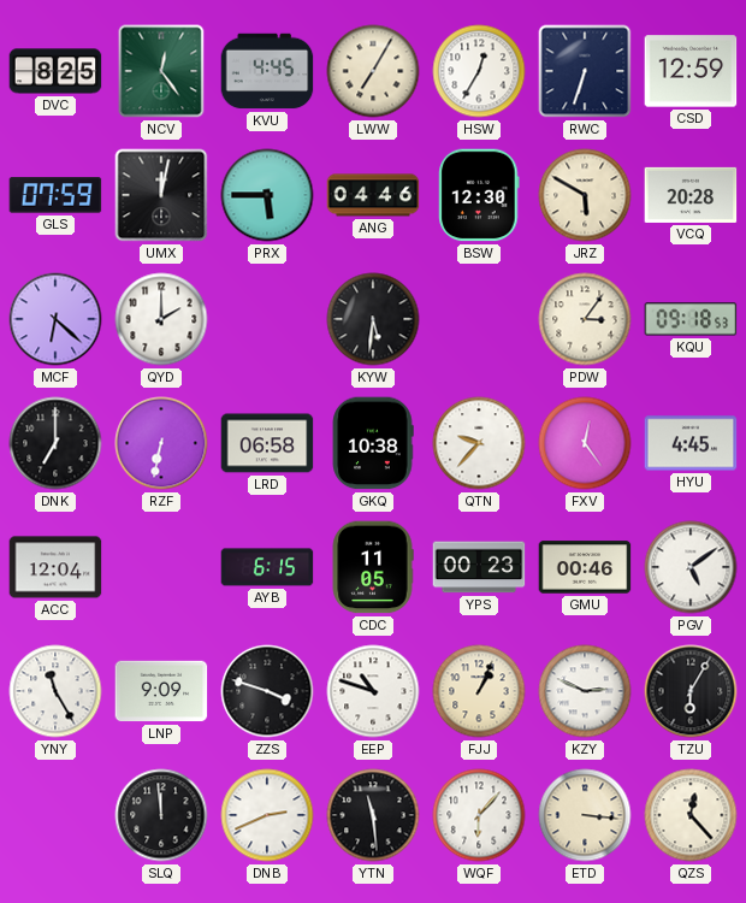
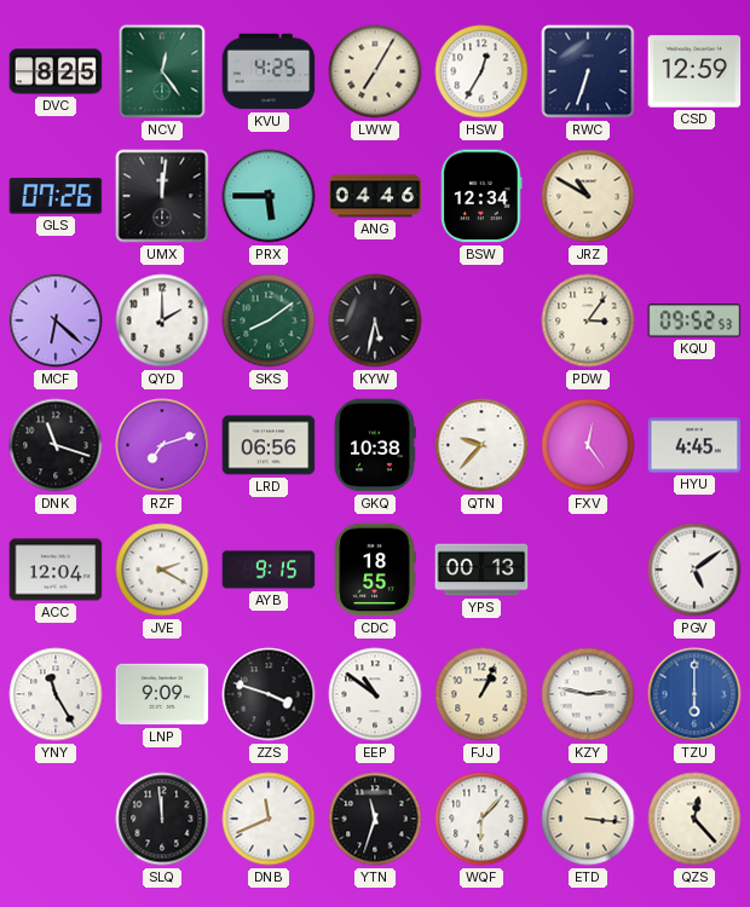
KVU: 4:45 -> 4:25 (269, 71)
GLS: 07:59 -> 07:26 (56, 196)
UMX: 12:02 -> 12:01 (162, 196)
BSW: 12:30 -> 12:34 (481, 196)
JRZ: 5:50 -> 10:50 (588, 196)
VCQ: 20:28 -> none (691, 195)
SKS: none -> 8:09 (269, 320)
KYW: 5:31 -> 5:32 (375, 320)
KQU: 09:18 -> 09:52 (694, 320)
DNK: 7:00 -> 11:18 (56, 445)
RZF: 6:32 -> 7:12 (162, 445)
LRD: 06:58 -> 06:56 (269, 445)
JVE: none -> 2:20 (162, 570)
AYB: 6:15 -> 9:15 (269, 570)
CDC: 11:05 -> 18:55 (375, 570)
YPS: 00:23 -> 00:13 (481, 570)
GMU: 00:46 -> none (585, 567)
EEP: 10:48 -> 10:51 (375, 694)
KZY: 2:49 -> 2:47 (588, 694)
TZU: 6:05 -> 6:00 (694, 694)
TZU dial: black -> blue (694, 694)
DNB: 2:41 -> 11:41 (269, 819)
YTN: 11:29 -> 11:33 (375, 819)
